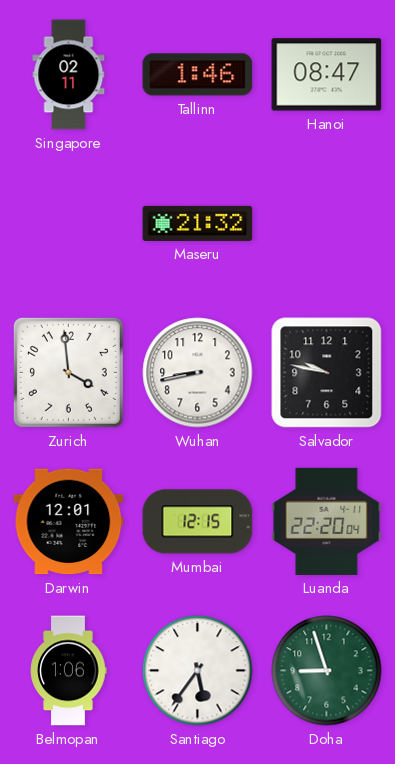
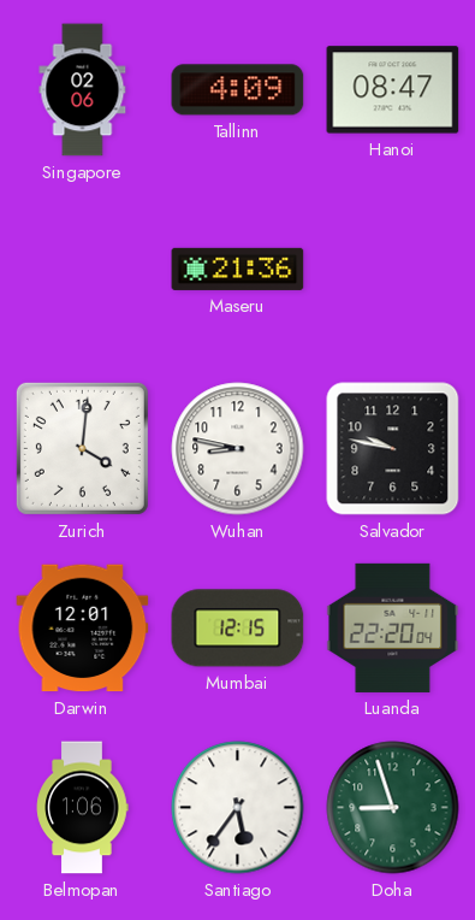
Singapore: 02:11 -> 02:06 (83, 90)
Tallinn: 1:46 -> 4:09 (238, 90)
Maseru: 21:32 -> 21:36 (238, 269)
Zurich: 3:59 -> 4:01 (82, 448)
Wuhan: 8:43 -> 8:47 (238, 449)
